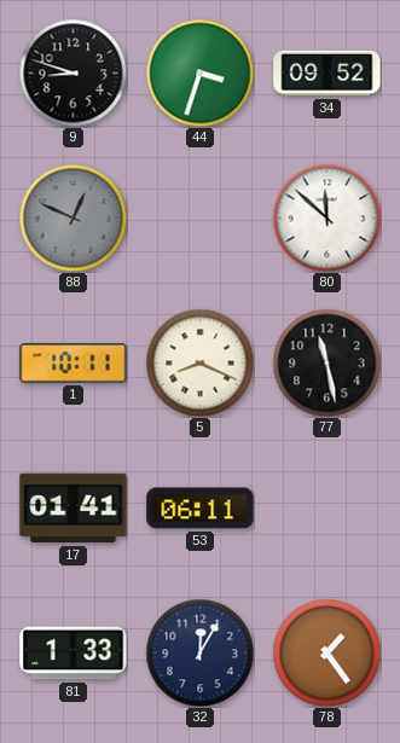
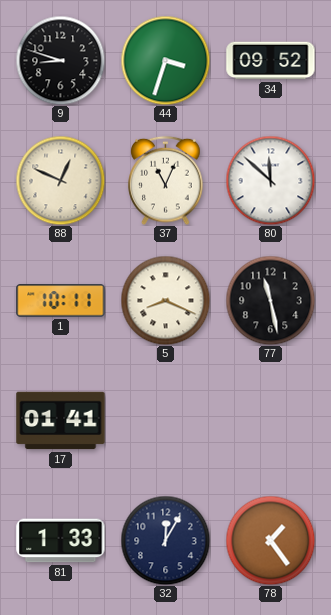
88 dial: grey -> cream (60, 180)
37: none -> 11:04 (166, 180)
53: 06:11 -> none (201, 509)
